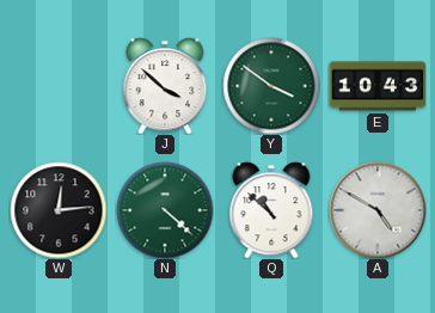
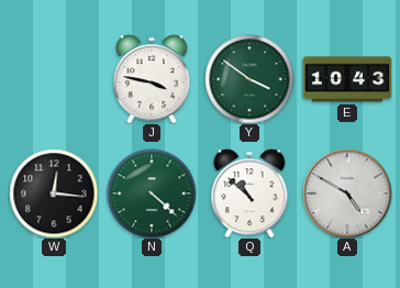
J: 3:52 -> 3:47 (152, 79)
W: 12:14 -> 12:16 (54, 193)
